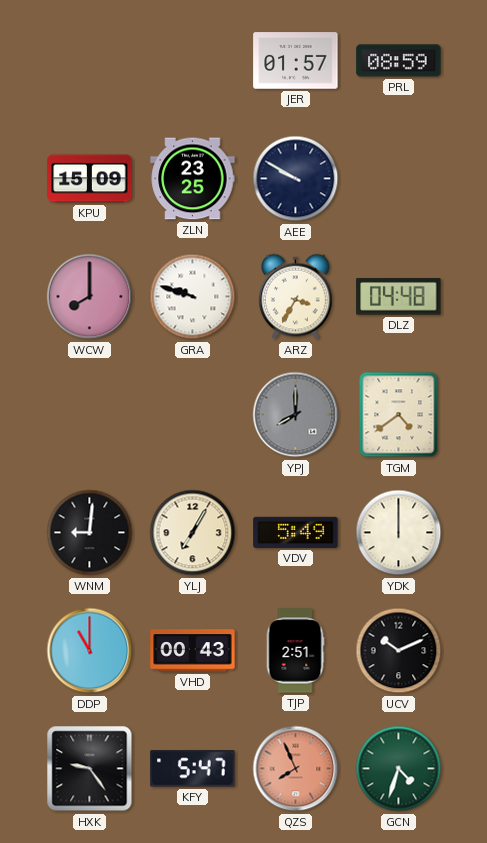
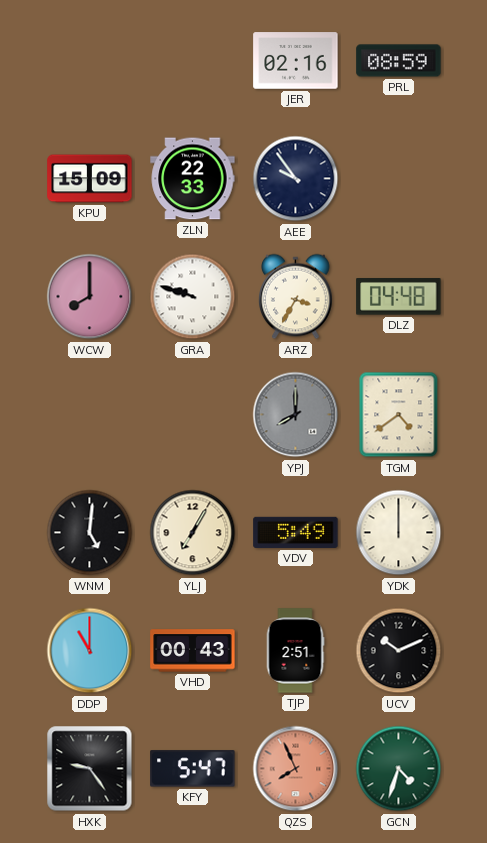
JER: 01:57 -> 02:16 (296, 61)
ZLN: 23:25 -> 22:33 (193, 179)
AEE: 9:50 -> 9:54 (296, 179)
WNM: 9:01 -> 5:01 (90, 533)
